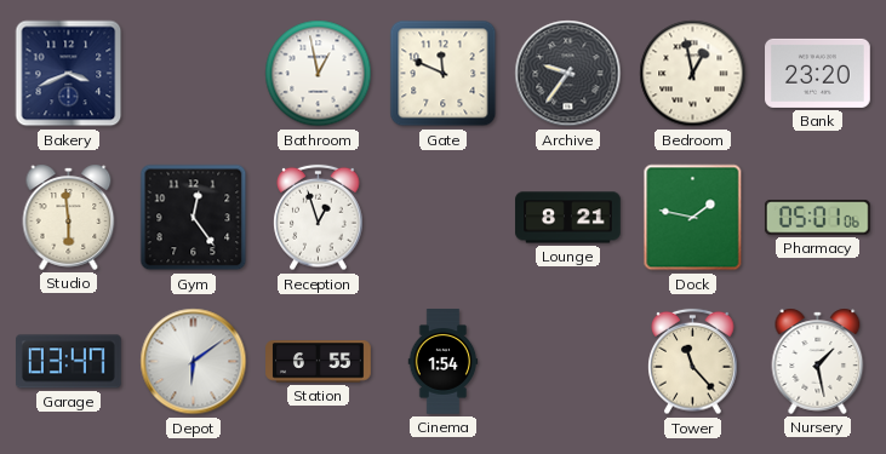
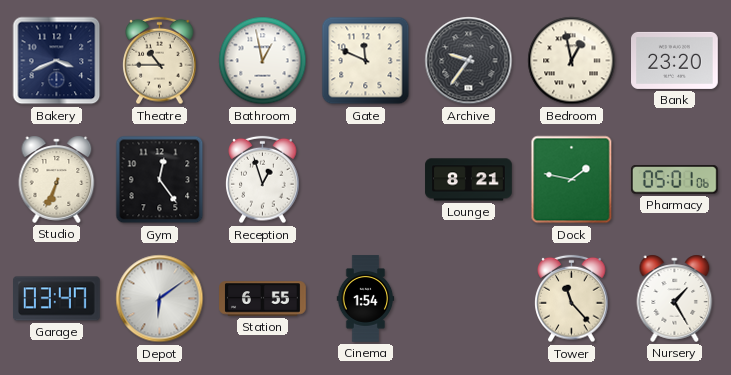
Theatre: none -> 10:45 (160, 61)
Studio: 5:59 -> 6:34 (57, 179)
Nursery: 1:28 -> 1:25 (675, 298)
